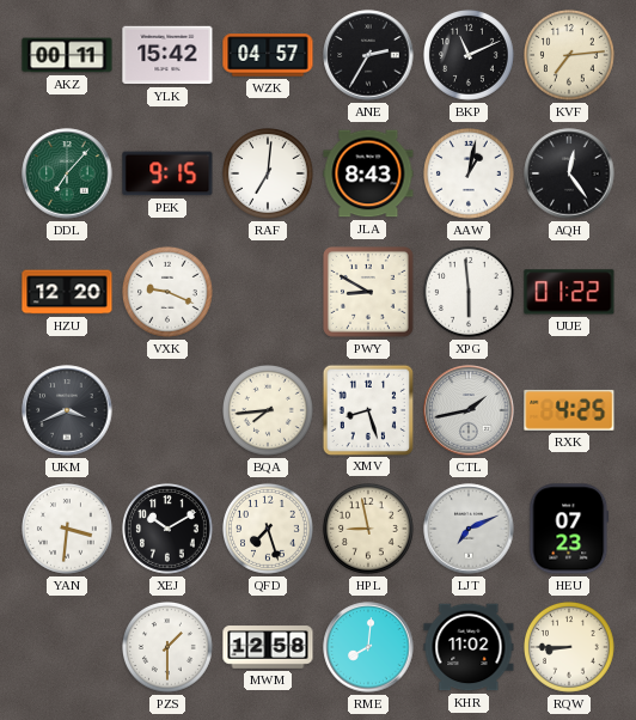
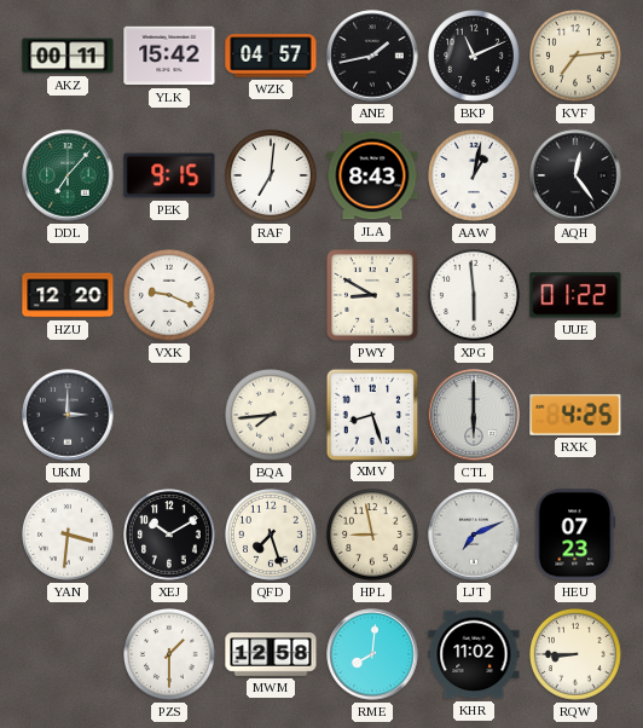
ANE: 2:35 -> 1:43 (372, 56)
UKM: 3:41 -> 3:00 (68, 415)
CTL: 1:43 -> 6:00 (474, 415)
